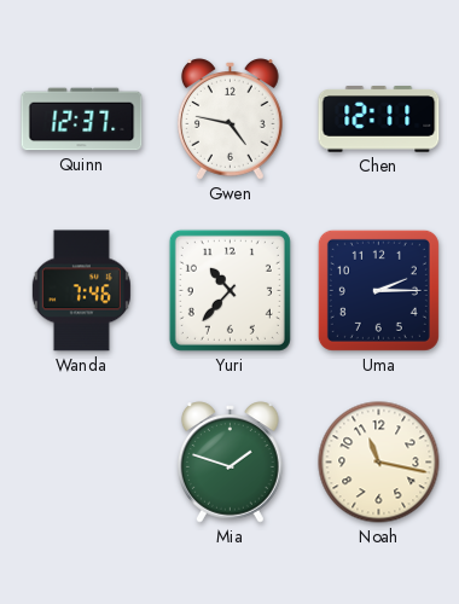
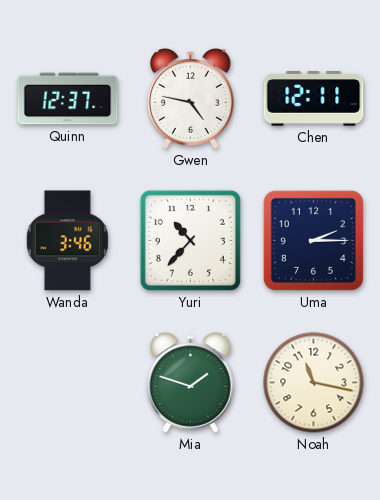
Wanda: 7:46 -> 3:46 (67, 241)
